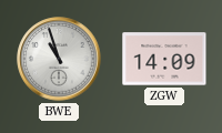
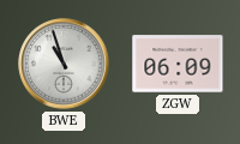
ZGW: 14:09 -> 06:09 (178, 64)
